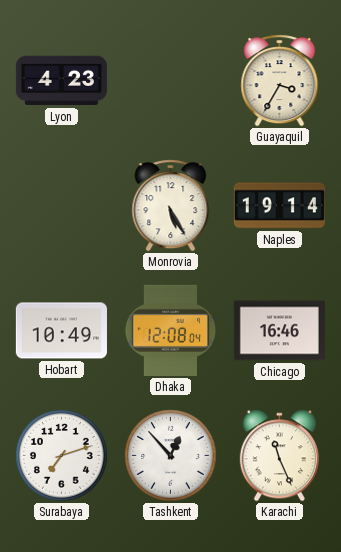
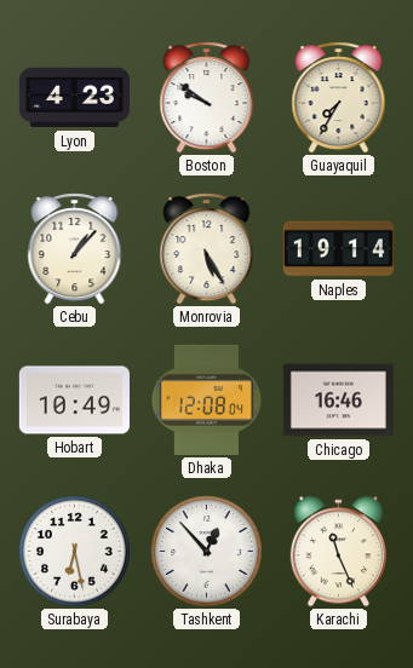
Boston: none -> 9:51 (207, 98)
Guayaquil: 3:35 -> 7:35 (339, 98)
Cebu: none -> 1:07 (75, 249)
Surabaya: 7:12 -> 6:28 (75, 552)
